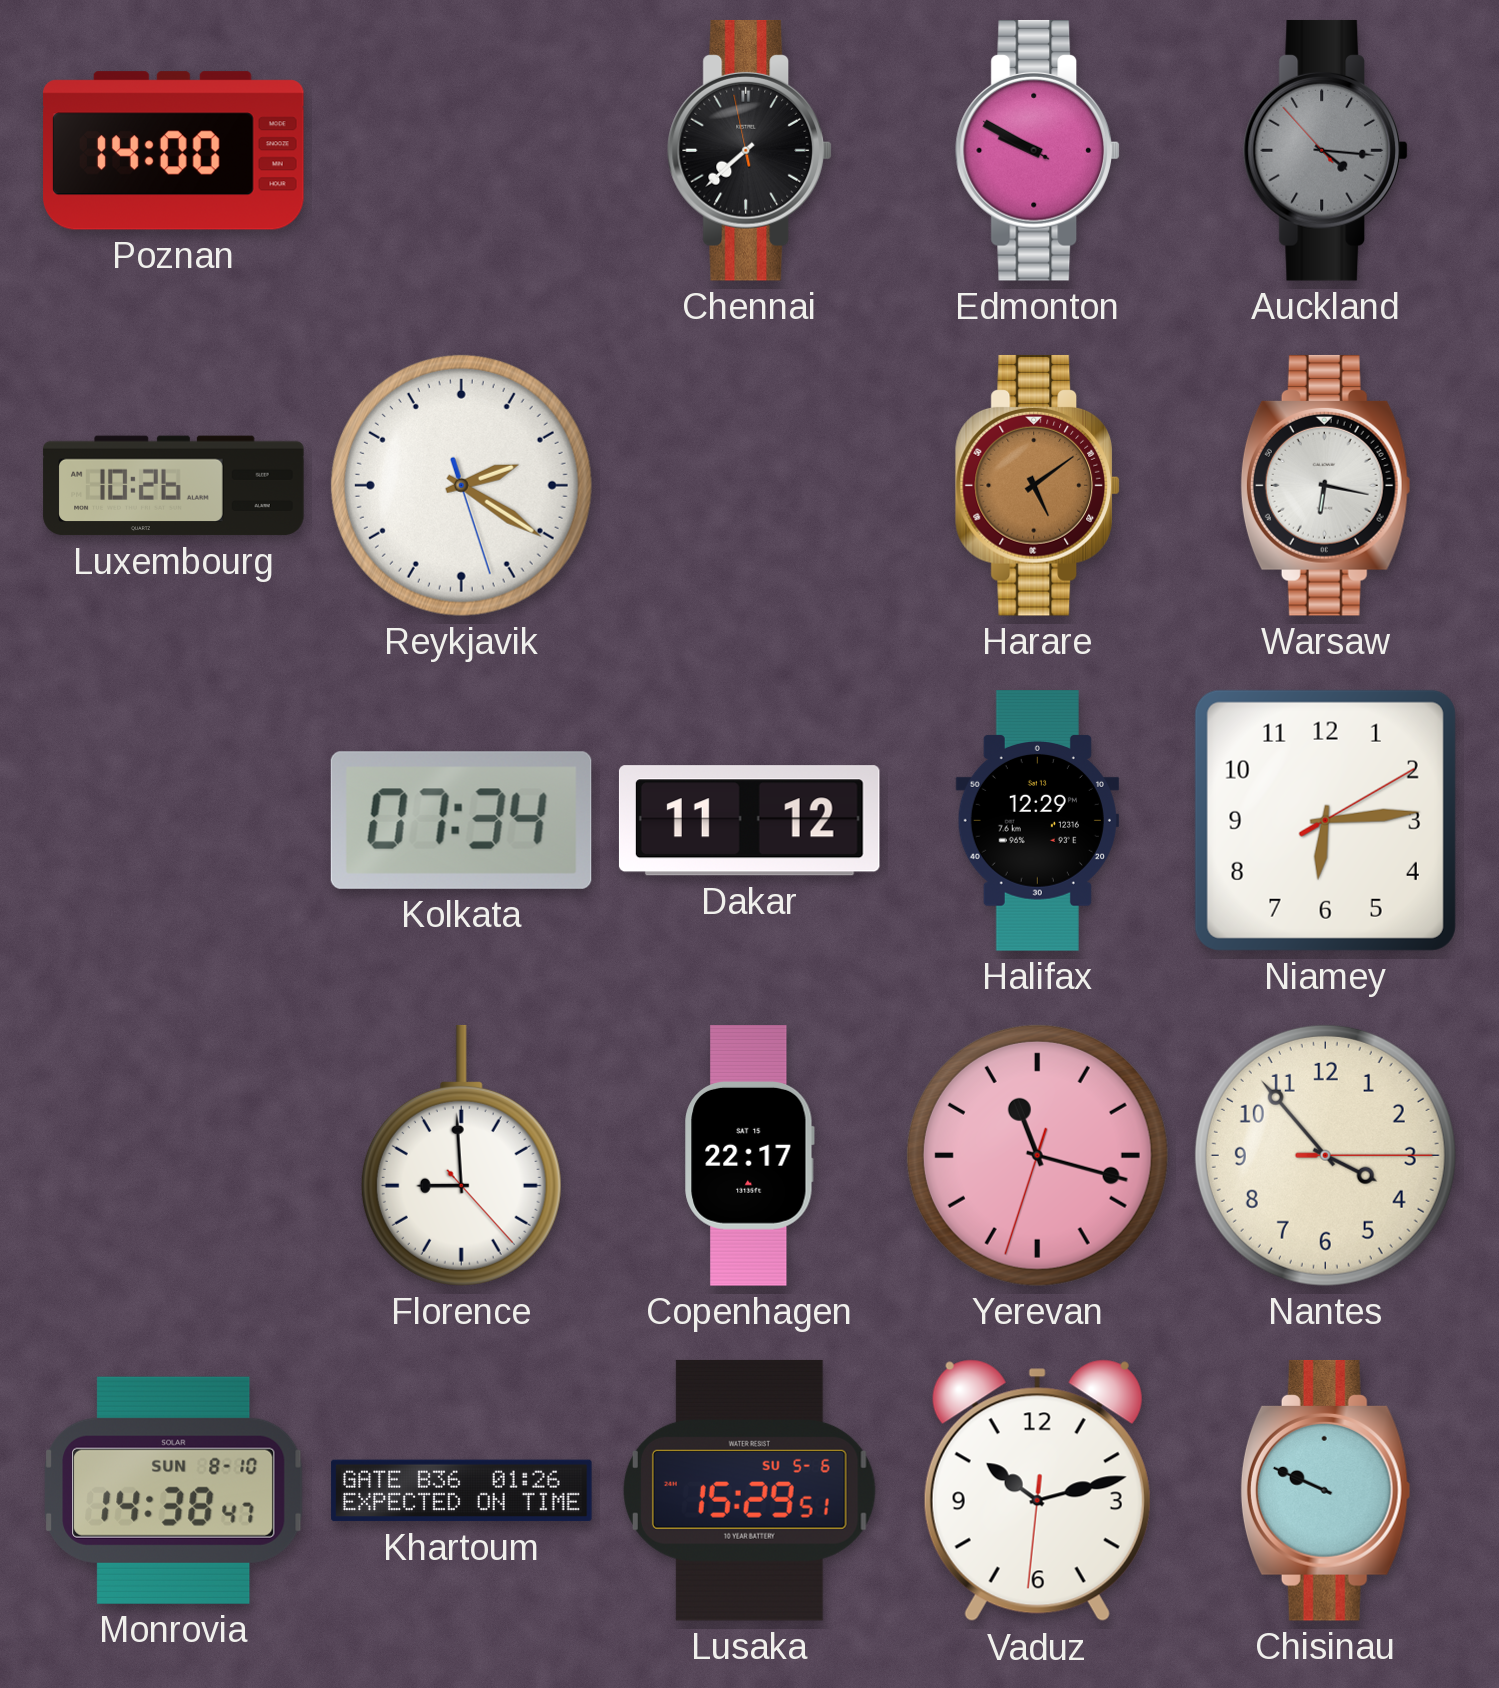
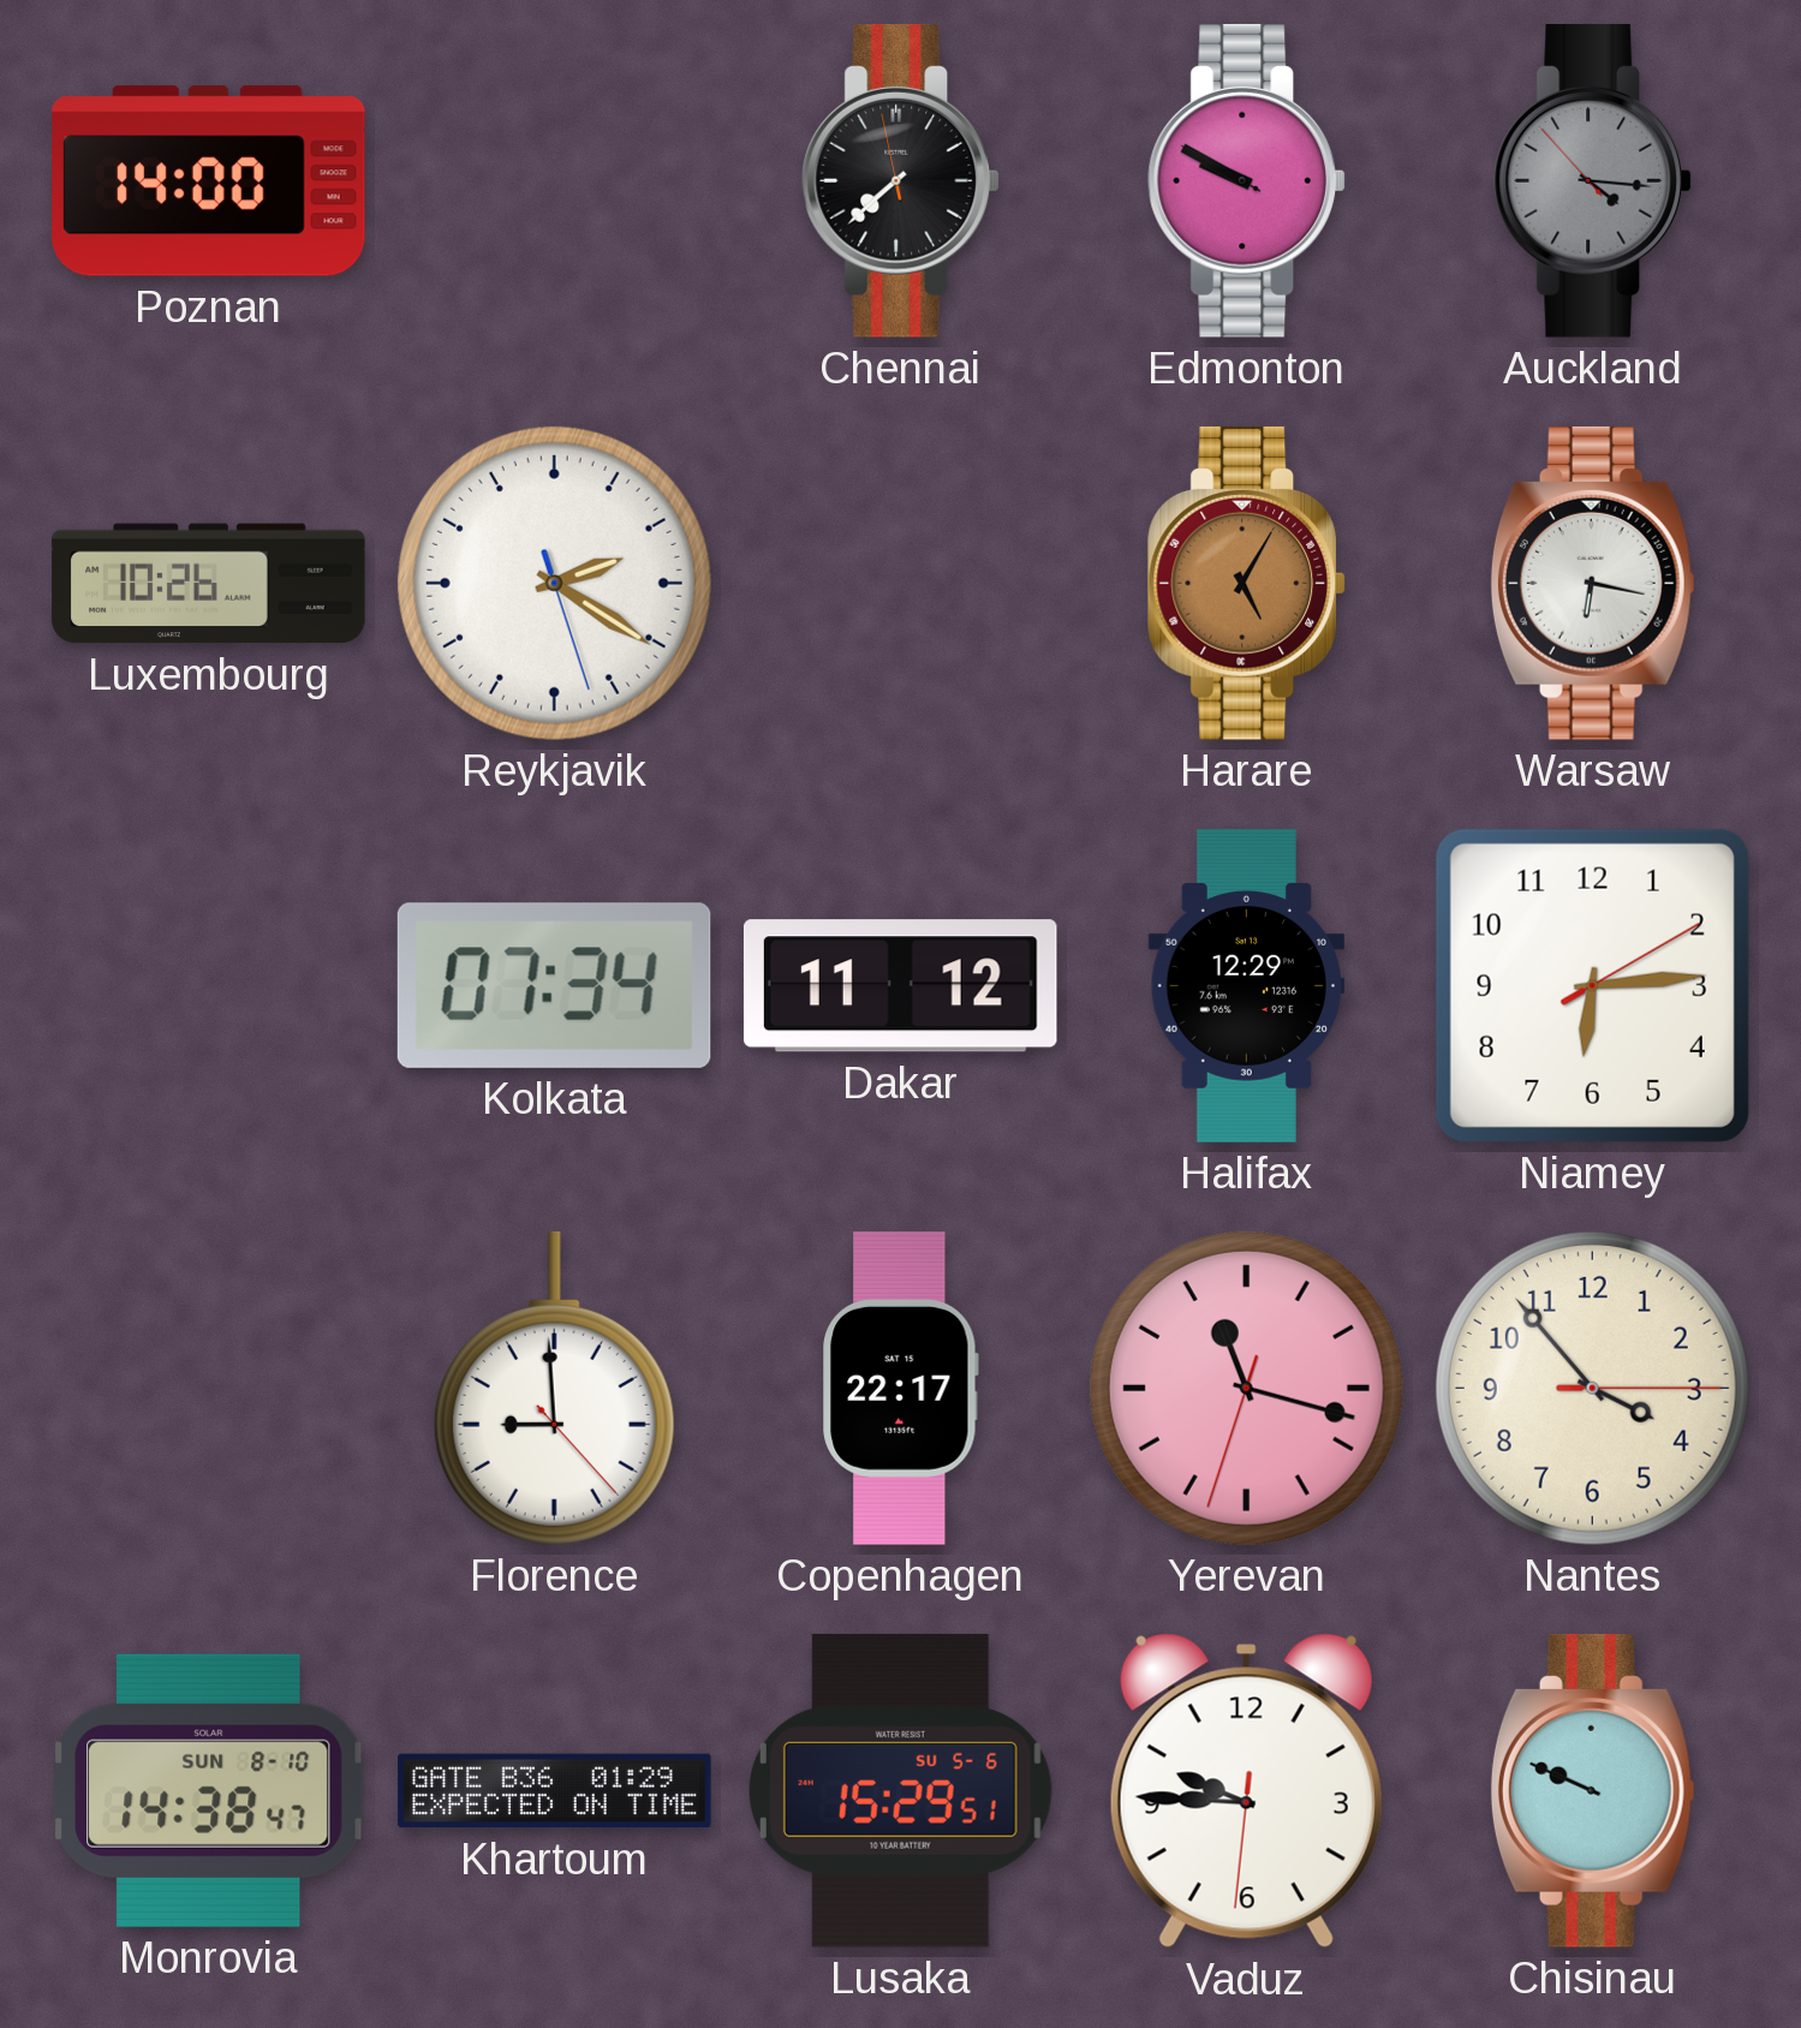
Harare: 5:09 -> 5:05 (1247, 584)
Khartoum: 01:26 -> 01:29 (555, 1791)
Vaduz: 10:12 -> 9:45 (1246, 1791)
